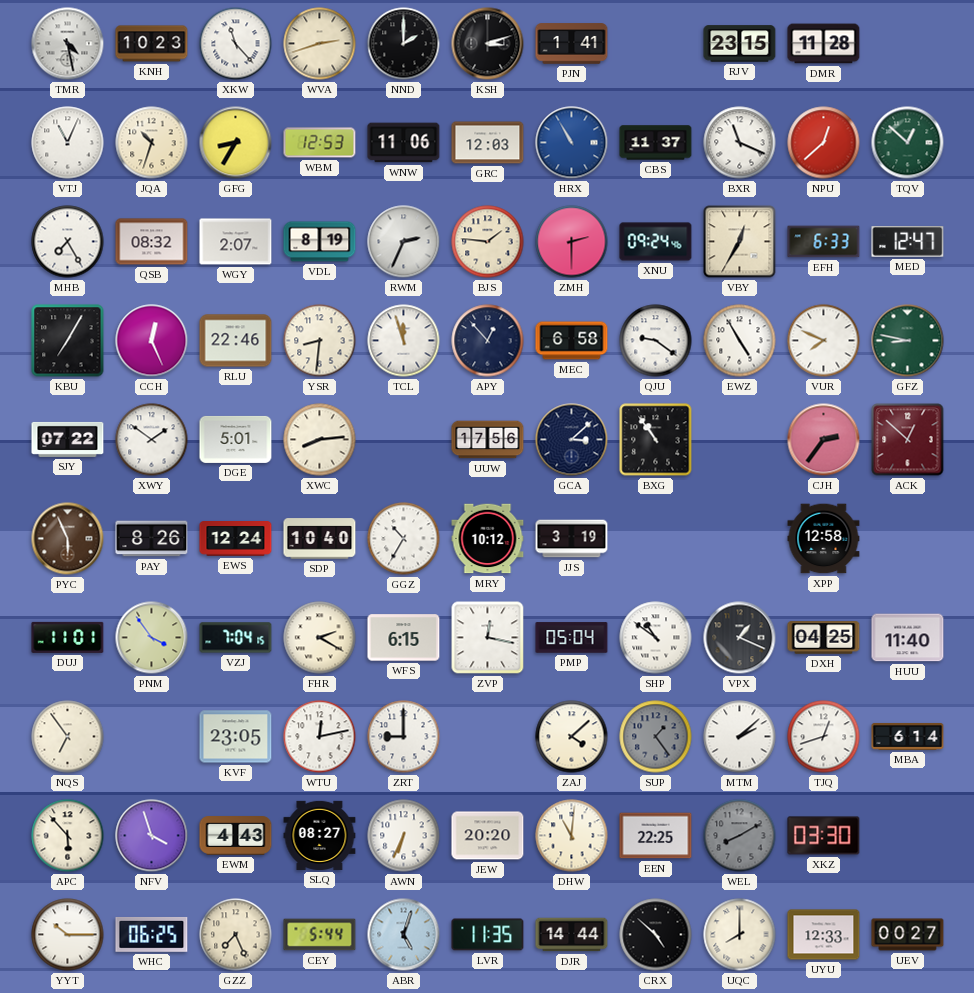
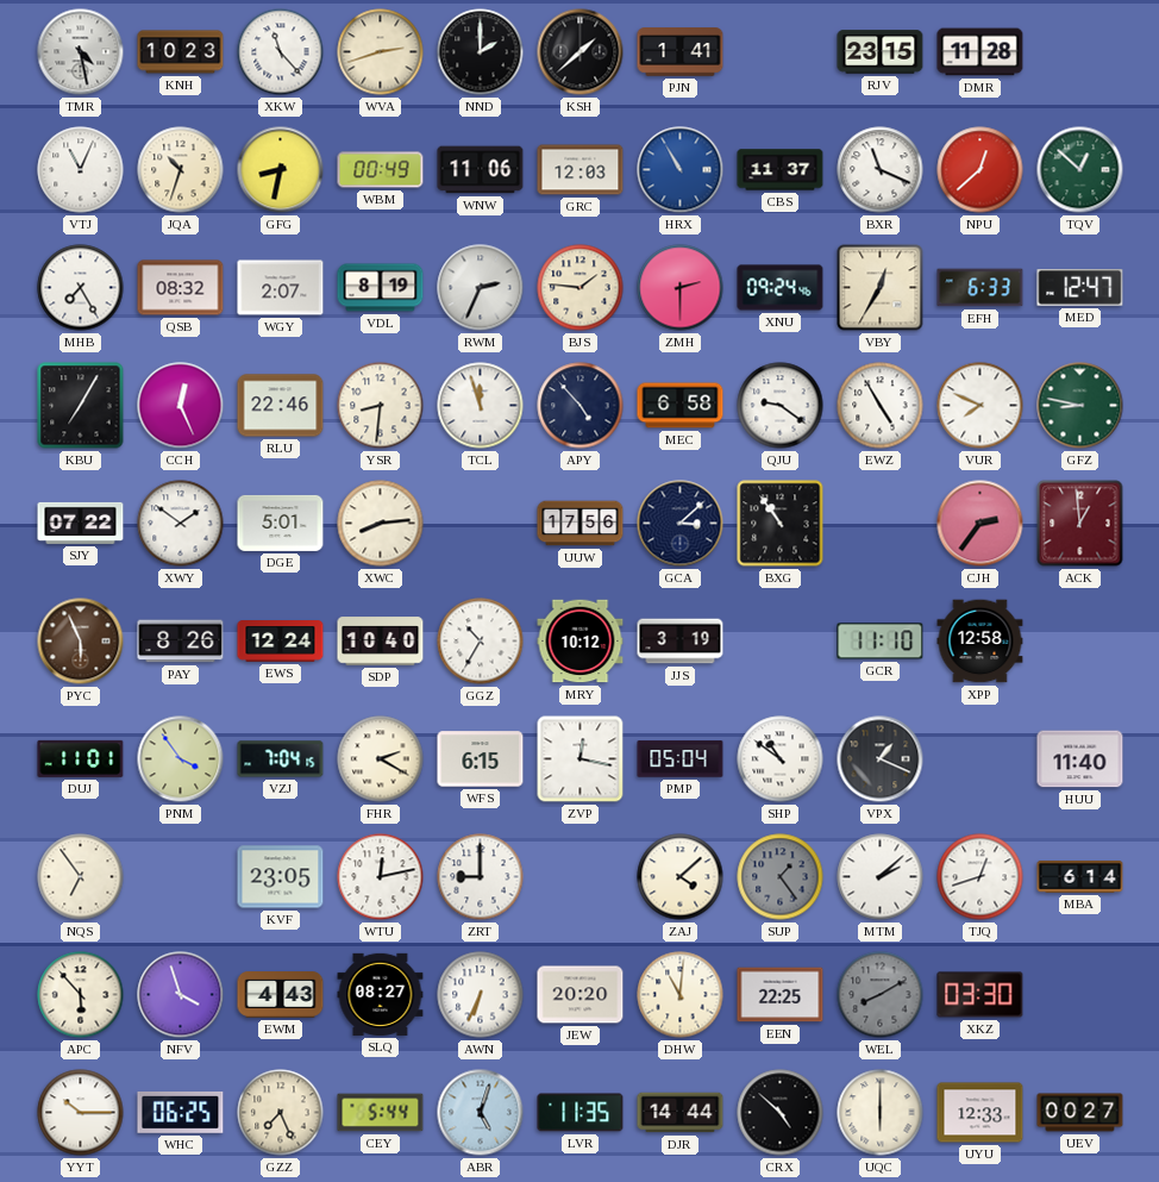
KSH: 3:12 -> 1:38 (581, 52)
GFG: 8:35 -> 8:32 (281, 170)
WBM: 12:53 -> 00:49 (381, 170)
APY: 12:53 -> 4:53 (581, 406)
ACK: 12:52 -> 12:59 (1080, 524)
GCR: none -> 11:10 (881, 642)
DXH: 04:25 -> none (824, 638)
UQC: 8:00 -> 6:00 (881, 1113)
